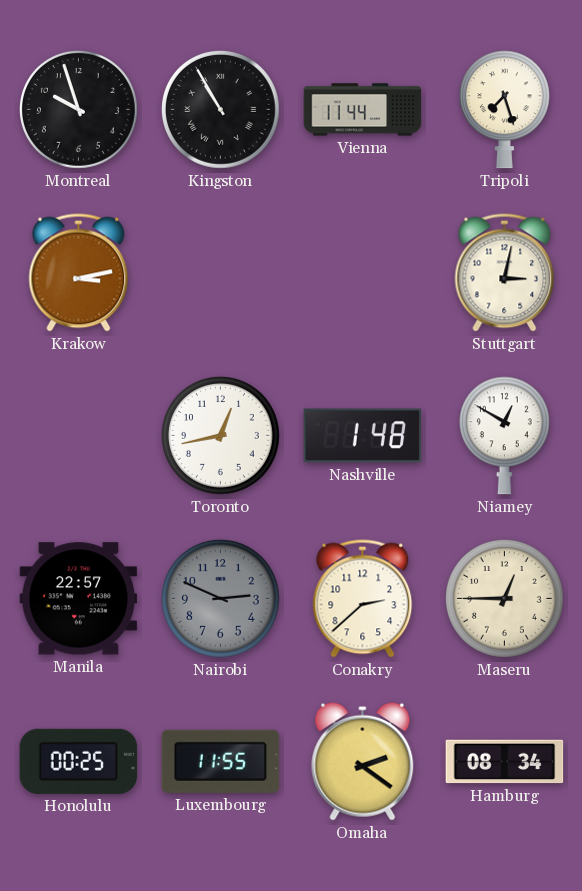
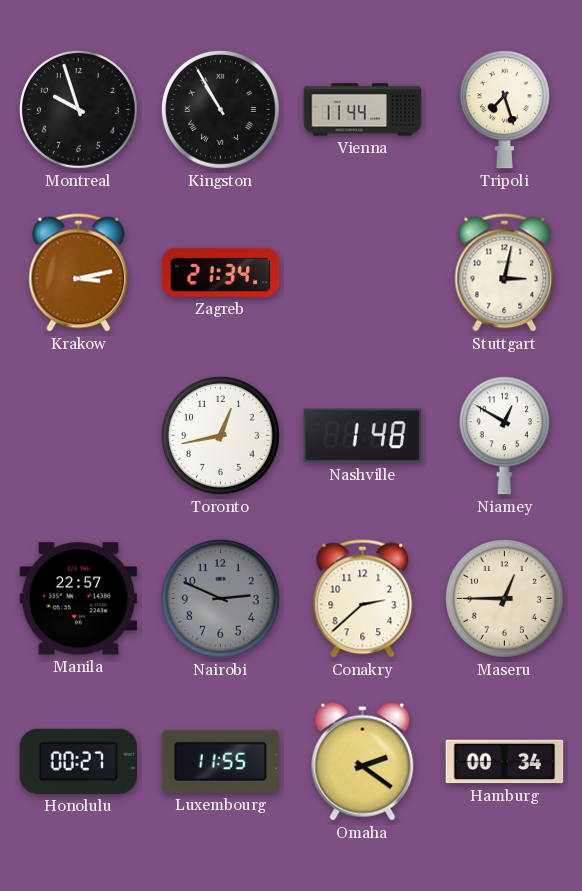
Zagreb: none -> 21:34 (221, 272)
Honolulu: 00:25 -> 00:27 (79, 761)
Hamburg: 08:34 -> 00:34 (505, 762)
